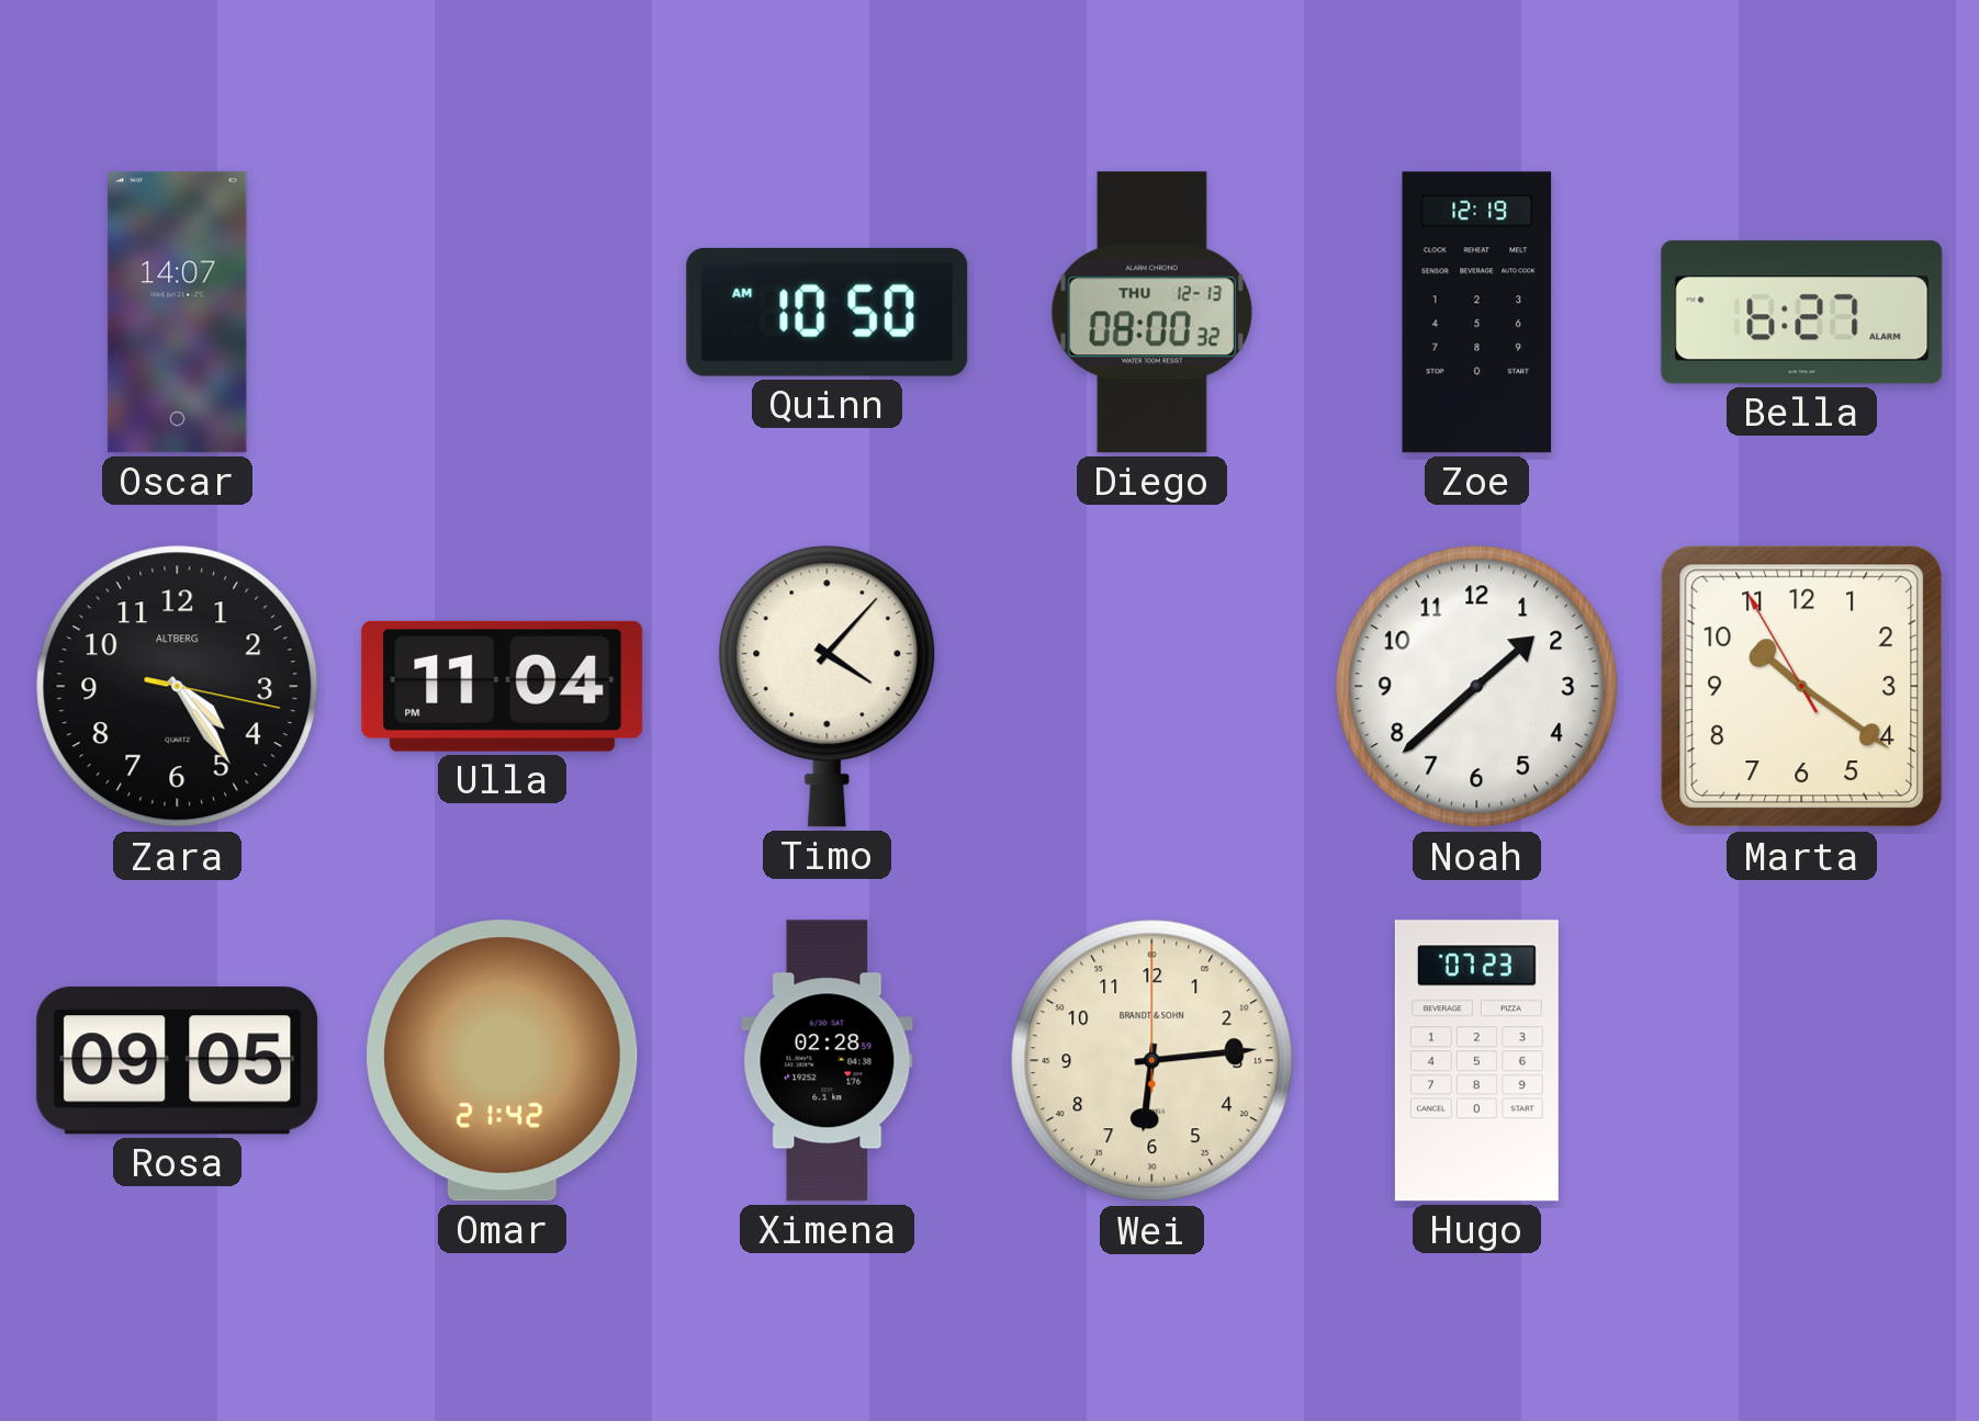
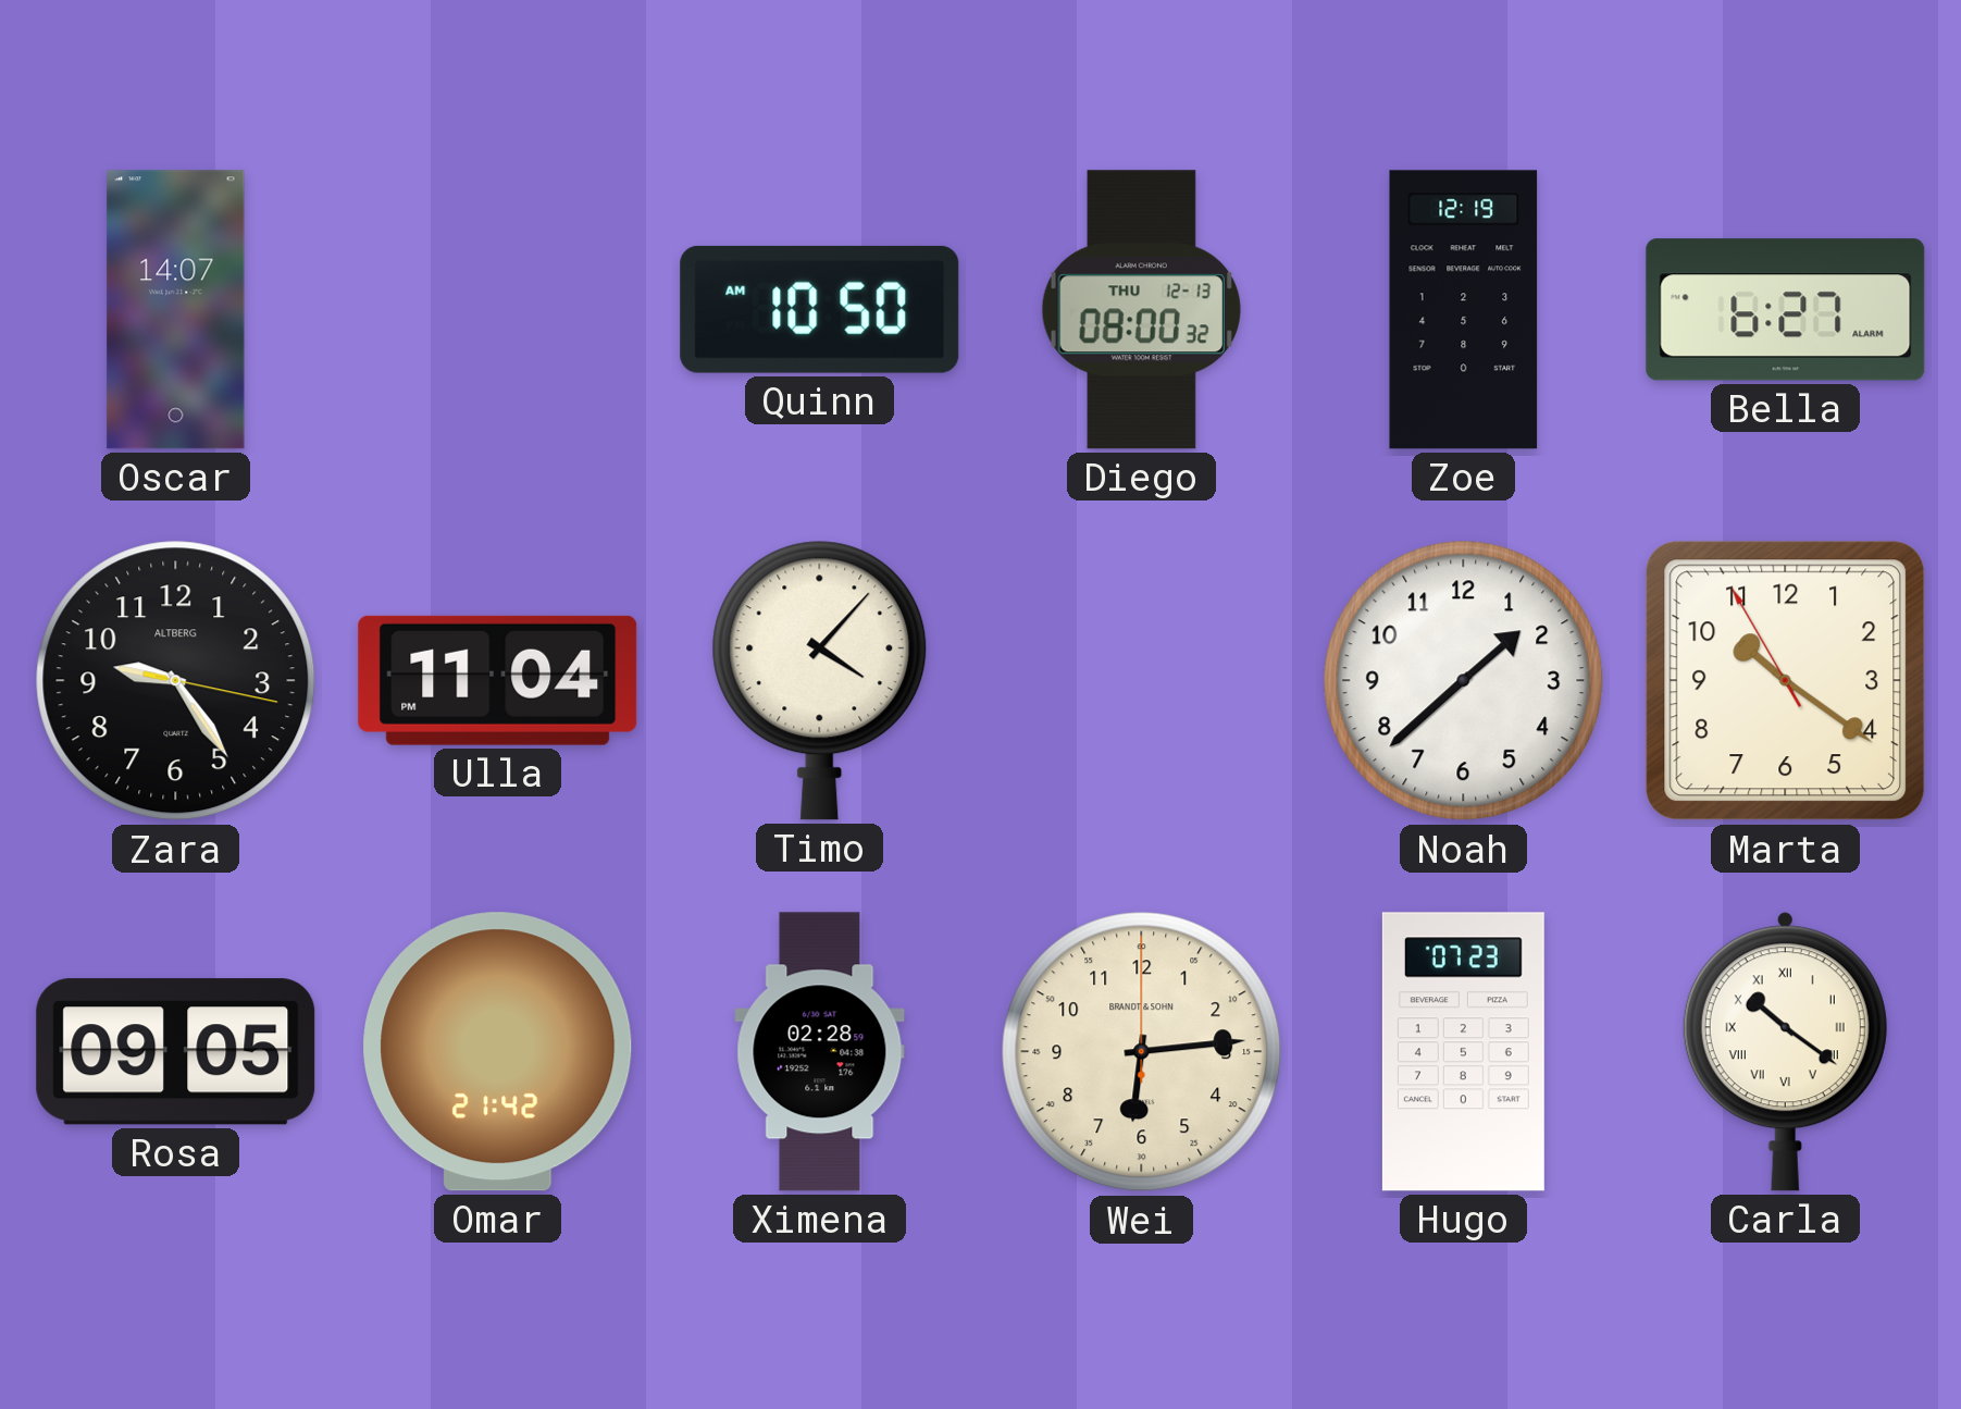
Zara: 4:24 -> 9:24 (176, 681)
Carla: none -> 10:21 (1785, 1052)
